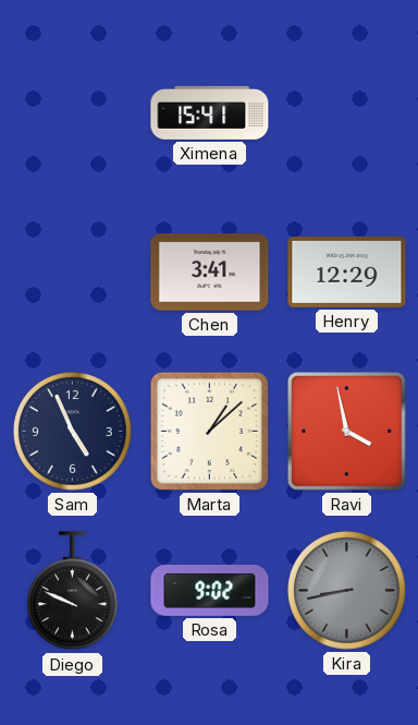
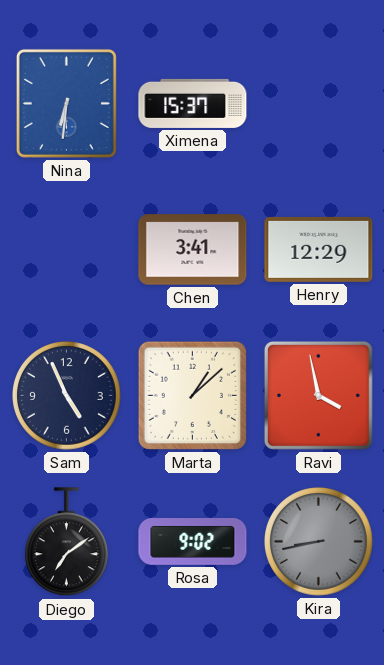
Nina: none -> 6:31 (66, 103)
Ximena: 15:41 -> 15:37 (193, 103)
Diego: 9:49 -> 7:09 (66, 542)
